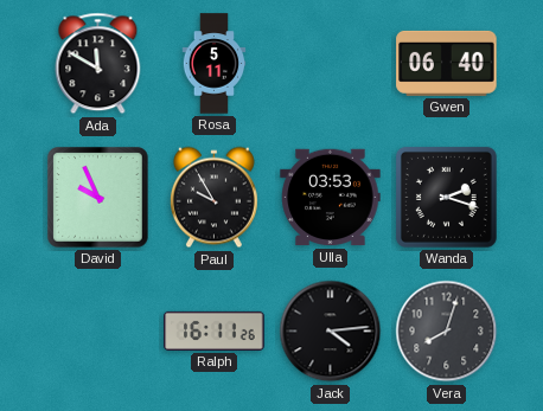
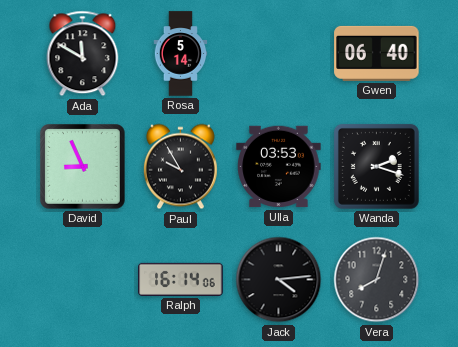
Rosa: 5:11 -> 5:14 (181, 54)
David: 9:56 -> 8:56 (83, 167)
Ralph: 16:11 -> 16:14 (181, 279)
